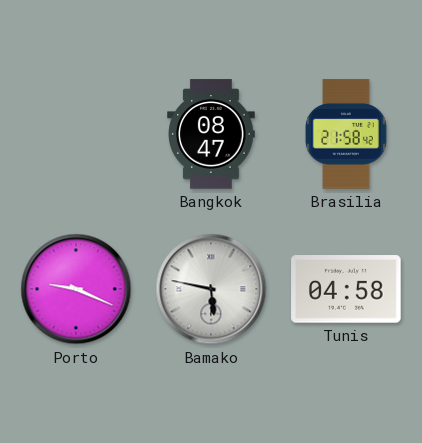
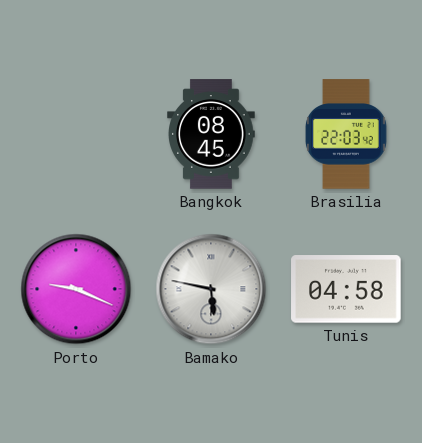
Bangkok: 08:47 -> 08:45 (211, 134)
Brasilia: 21:58 -> 22:03 (346, 134)
